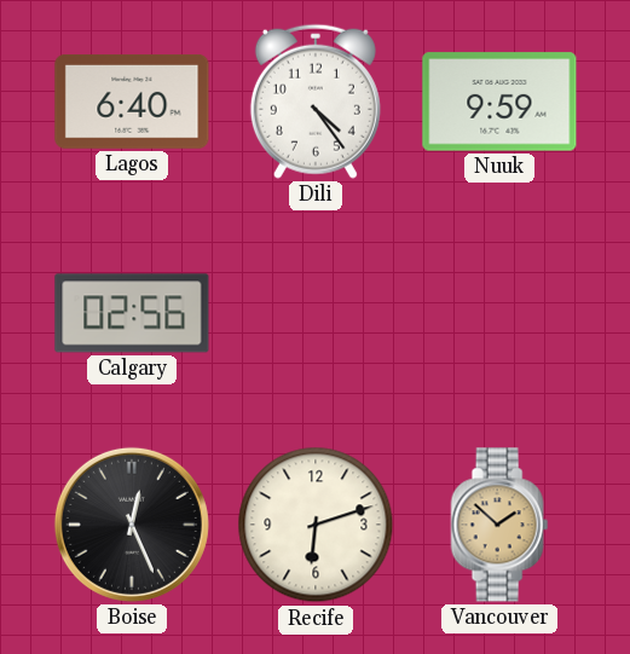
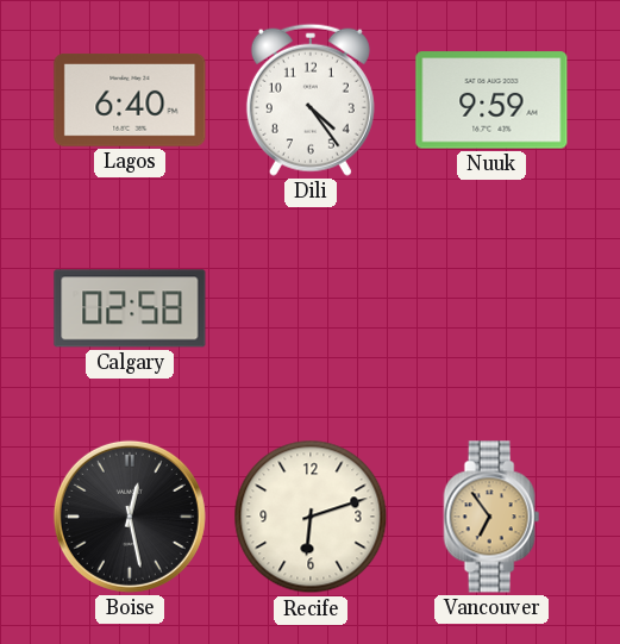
Calgary: 02:56 -> 02:58 (130, 308)
Boise: 12:26 -> 12:28 (130, 517)
Vancouver: 1:52 -> 6:54 (491, 517)
